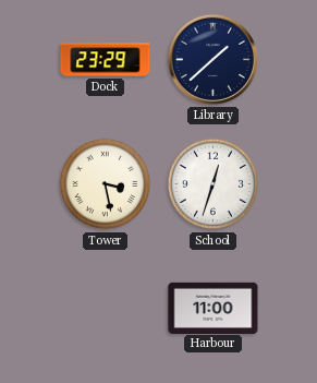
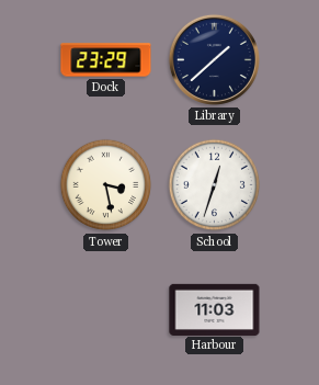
Harbour: 11:00 -> 11:03 (215, 309)
